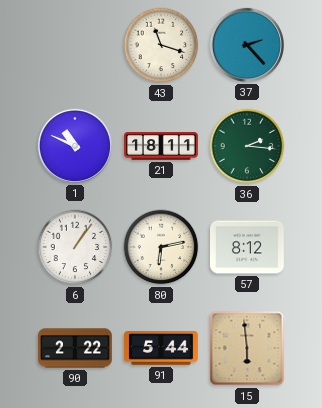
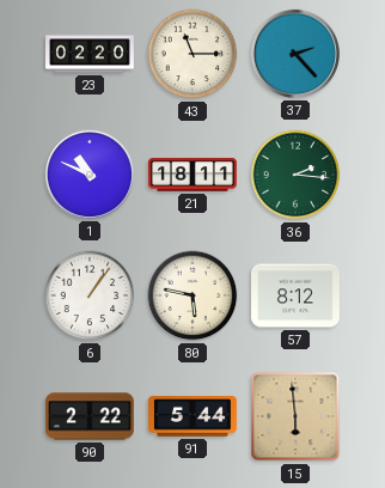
23: none -> 02:20 (91, 54)
43: 11:18 -> 11:15 (192, 54)
80: 6:13 -> 5:47 (192, 295)
